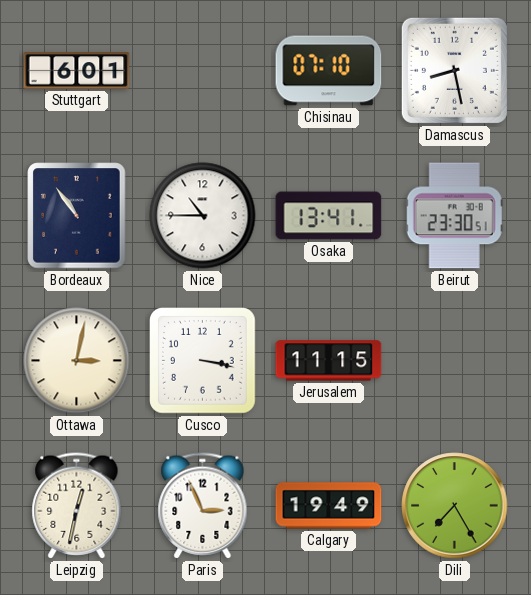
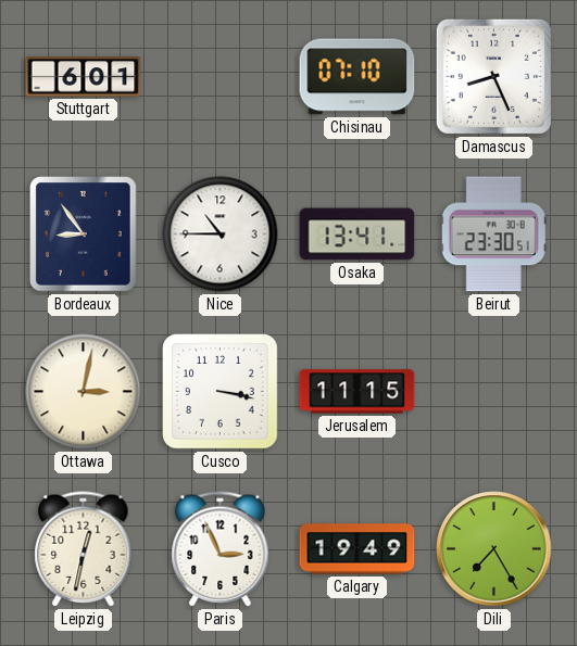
Damascus: 8:28 -> 8:26 (493, 76)
Bordeaux: 10:54 -> 8:54 (84, 235)
